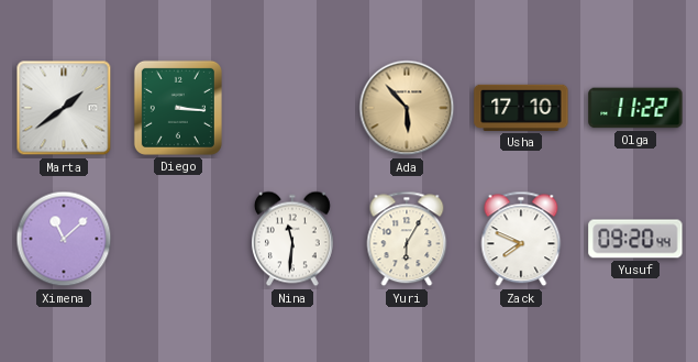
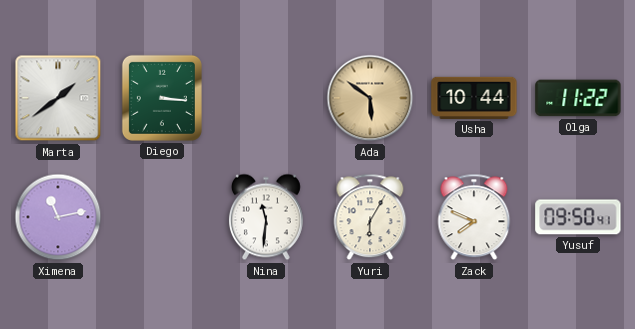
Ada: 5:53 -> 5:51 (370, 98)
Usha: 17:10 -> 10:44 (474, 98)
Ximena: 11:08 -> 11:13 (58, 217)
Yusuf: 09:20 -> 09:50 (578, 217)
